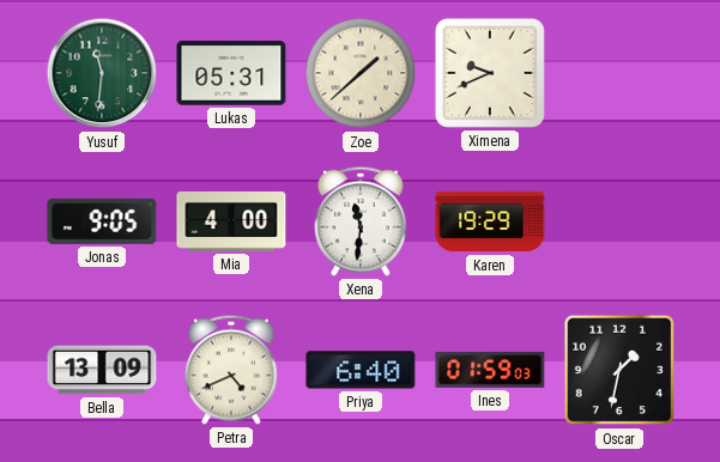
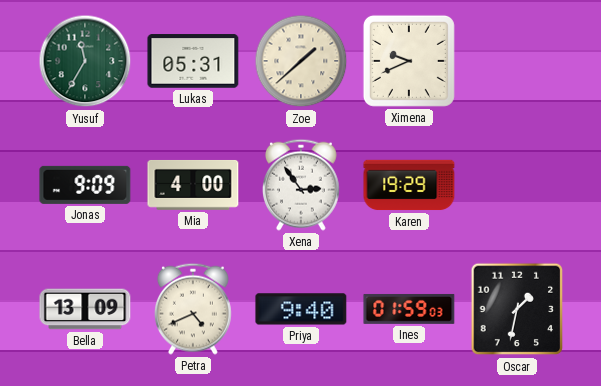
Yusuf: 11:31 -> 11:35 (85, 61)
Jonas: 9:05 -> 9:09 (85, 185)
Xena: 11:31 -> 2:54 (301, 185)
Priya: 6:40 -> 9:40 (301, 309)
